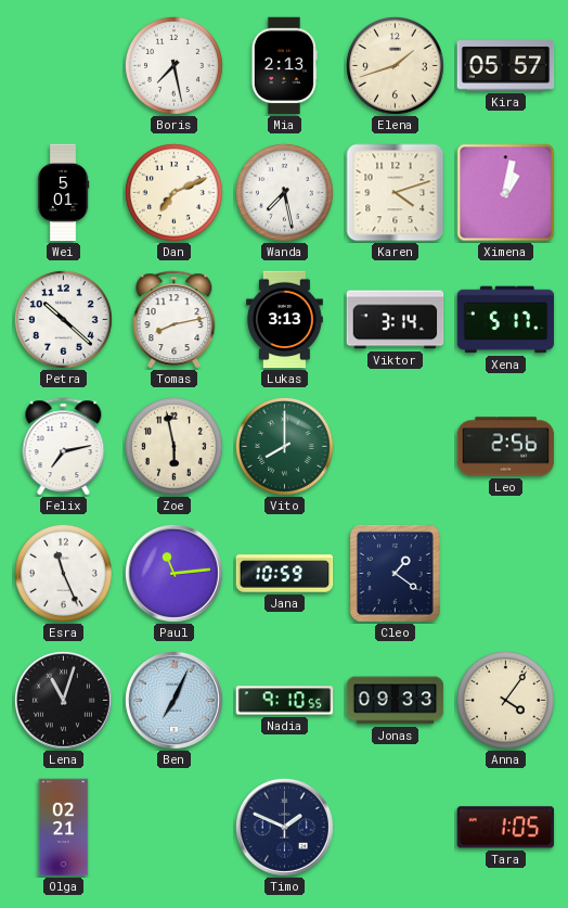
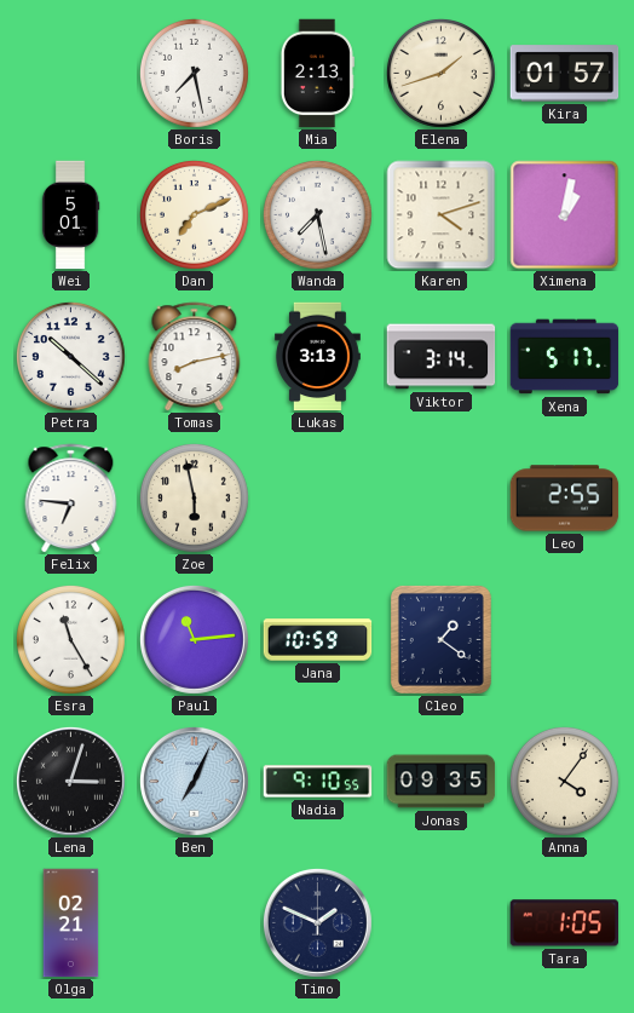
Kira: 05:57 -> 01:57 (565, 74)
Felix: 7:13 -> 6:46 (71, 499)
Vito: 8:00 -> none (284, 446)
Leo: 2:56 -> 2:55 (565, 499)
Esra: 11:26 -> 11:25 (70, 639)
Lena: 11:03 -> 3:03 (70, 781)
Jonas: 09:33 -> 09:35 (442, 782)
